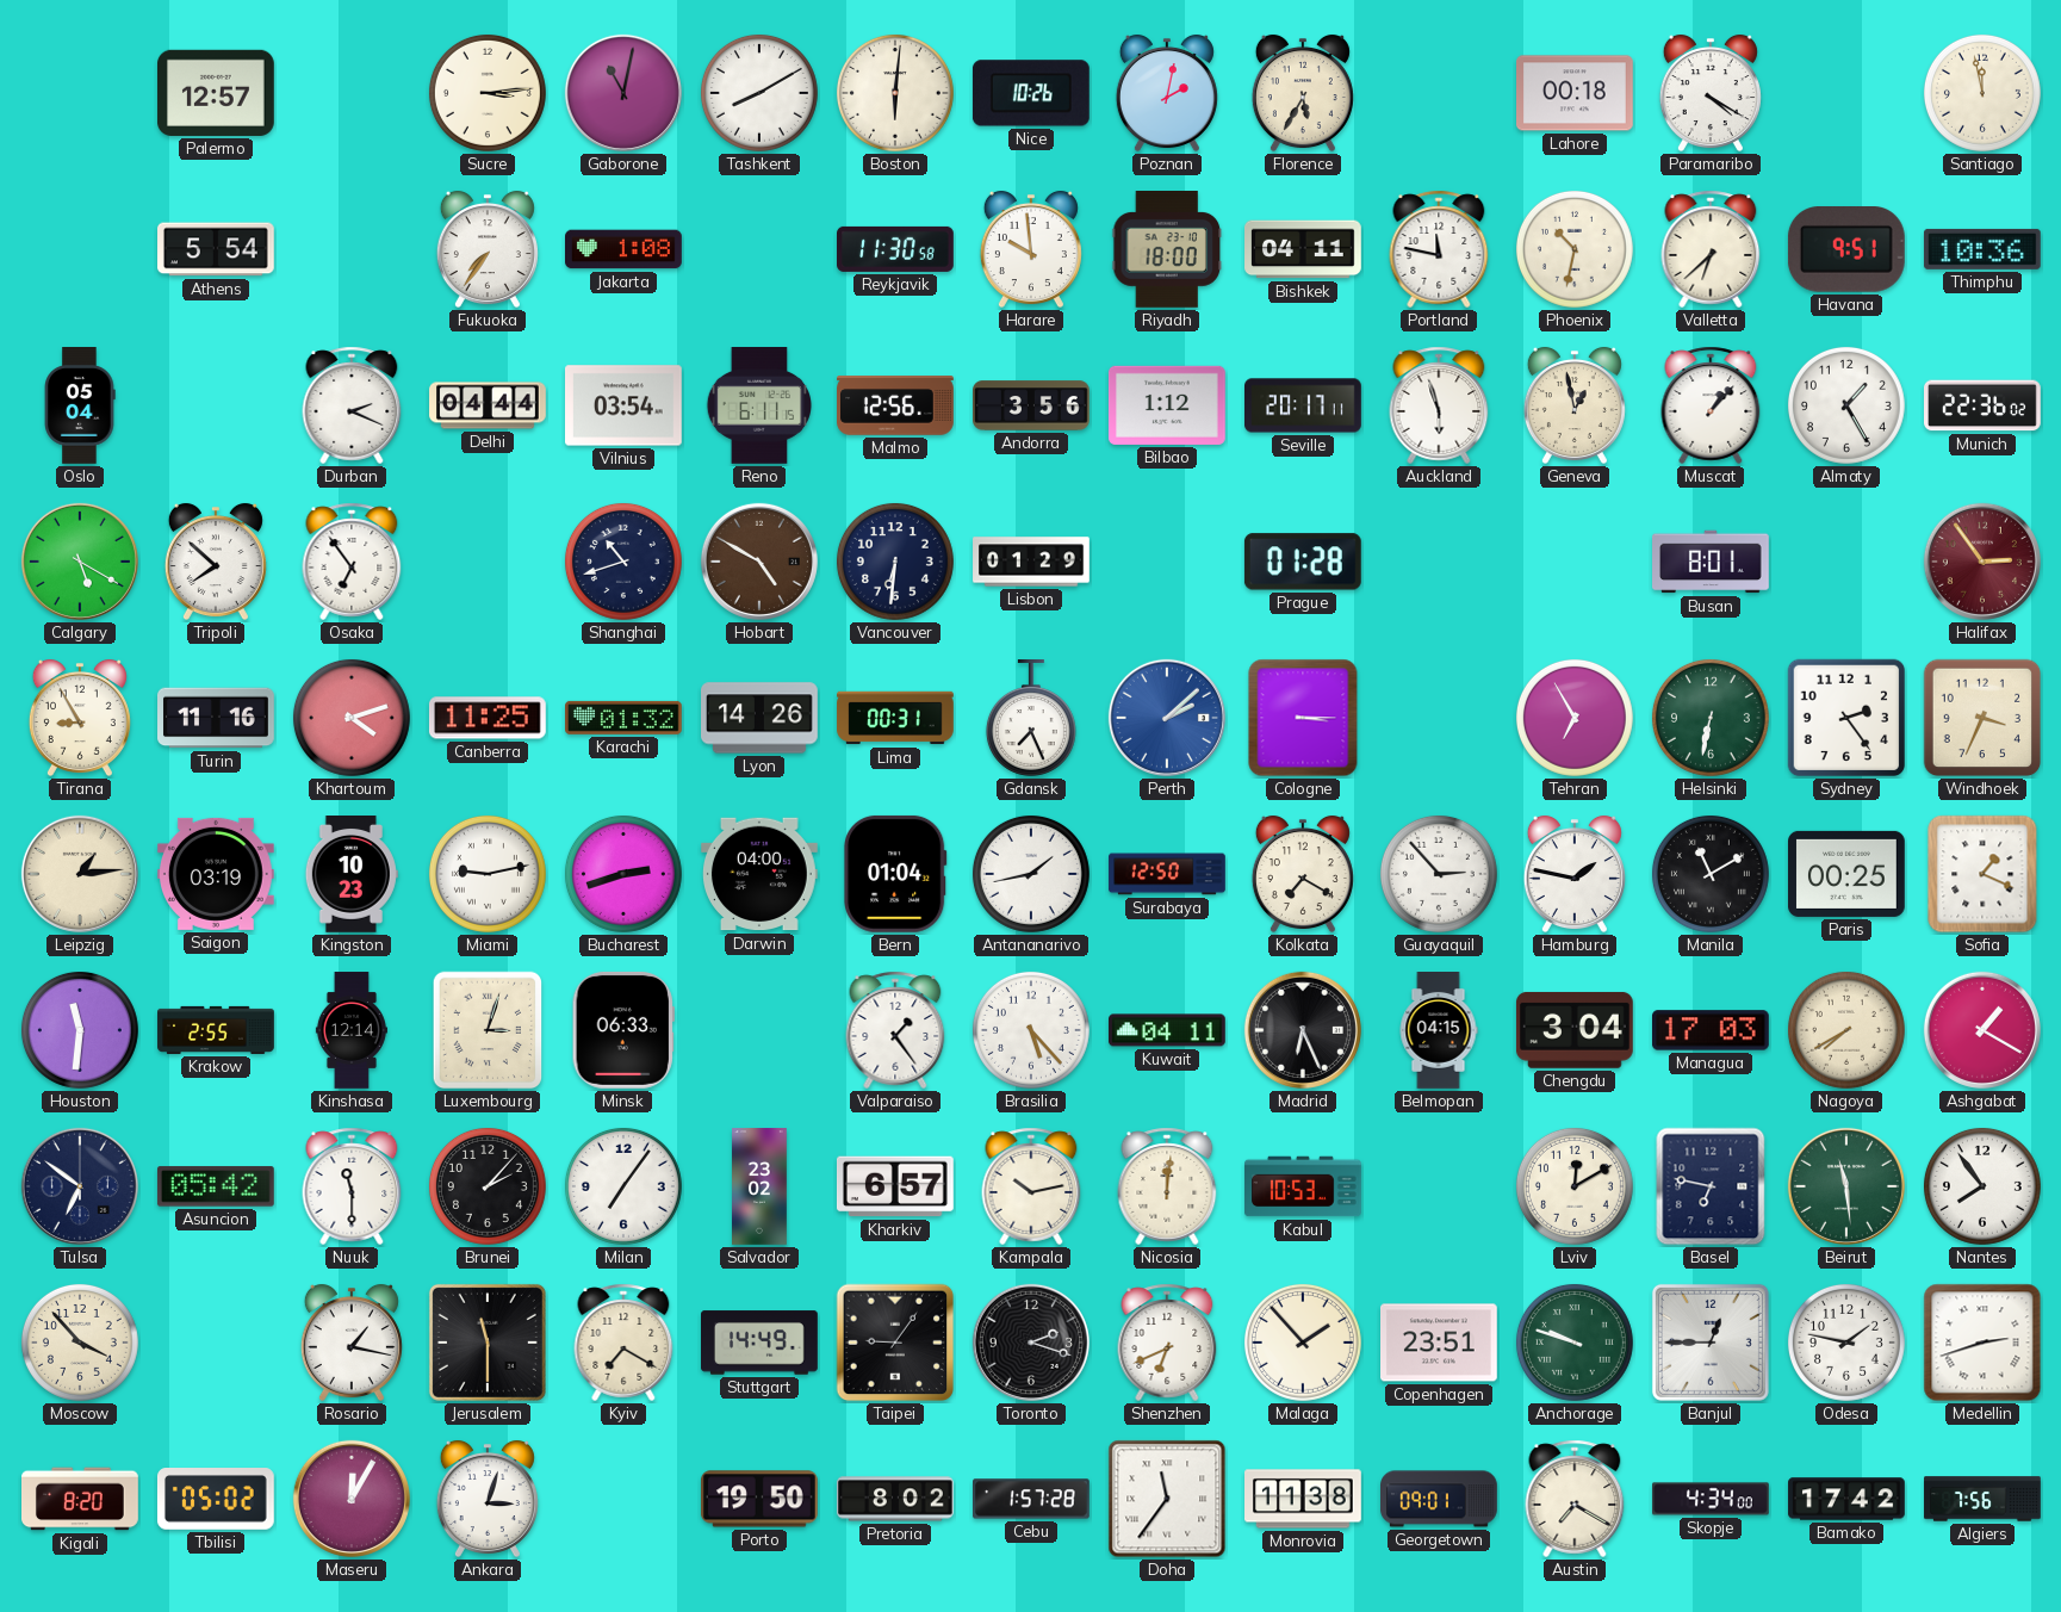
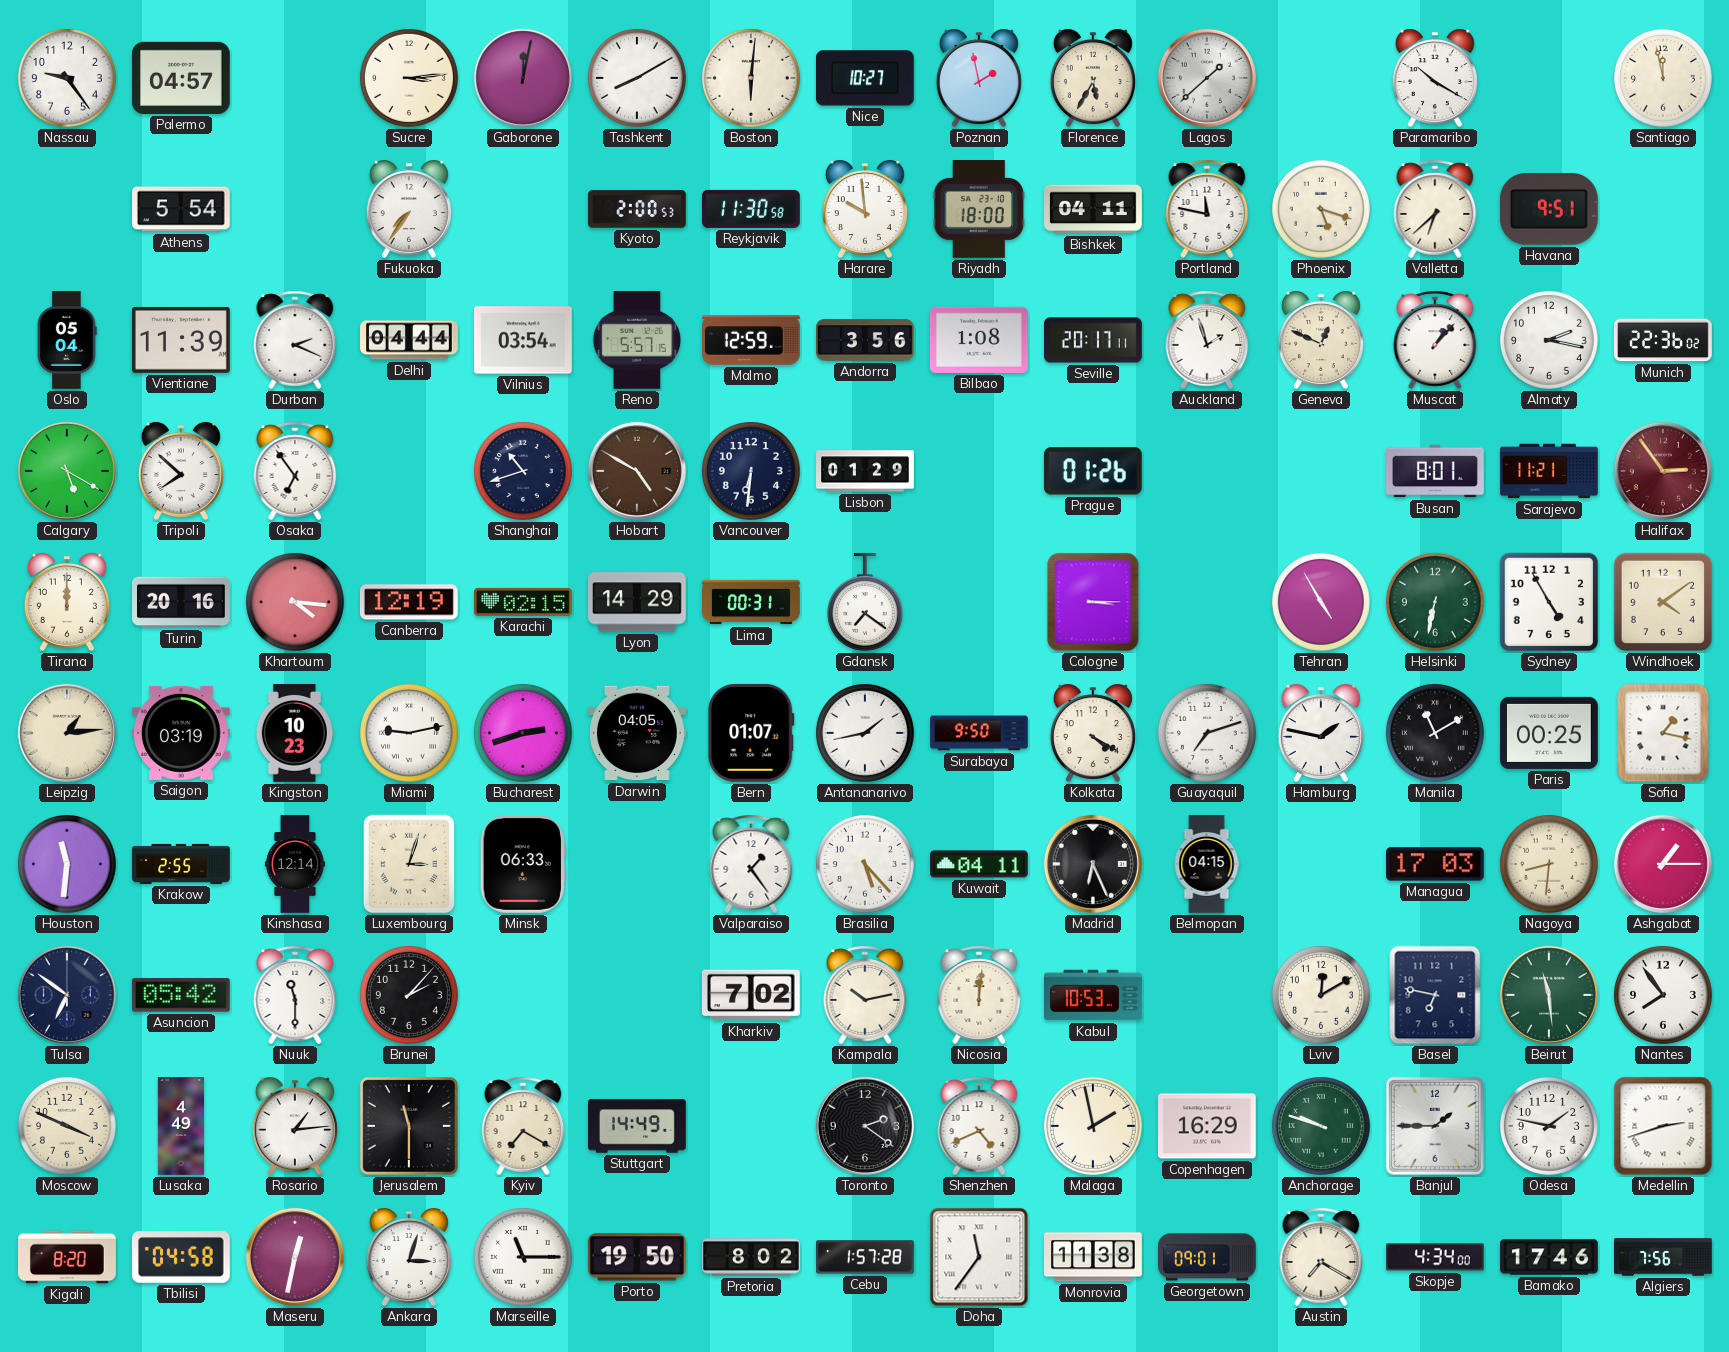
Nassau: none -> 9:24 (67, 78)
Palermo: 12:57 -> 04:57 (182, 78)
Gaborone: 11:02 -> 12:02 (523, 78)
Nice: 10:26 -> 10:27 (865, 78)
Poznan: 2:02 -> 1:58 (979, 78)
Lagos: none -> 1:38 (1207, 78)
Lahore: 00:18 -> none (1576, 93)
Paramaribo: 4:20 -> 10:20 (1435, 78)
Jakarta: 1:08 -> none (625, 249)
Kyoto: none -> 2:00 (638, 209)
Phoenix: 10:32 -> 5:18 (1321, 209)
Thimphu: 10:36 -> none (1982, 249)
Vientiane: none -> 11:39 (181, 340)
Reno: 6:11 -> 5:57 (636, 341)
Malmo: 12:56 -> 12:59 (751, 340)
Bilbao: 1:12 -> 1:08 (979, 340)
Auckland: 5:57 -> 1:57 (1207, 340)
Geneva: 12:58 -> 12:49 (1321, 340)
Almaty: 1:25 -> 2:17 (1549, 340)
Prague: 01:28 -> 01:26 (1093, 471)
Sarajevo: none -> 11:21 (1549, 471)
Tirana: 8:55 -> 12:00 (67, 602)
Turin: 11:16 -> 20:16 (182, 602)
Khartoum: 4:12 -> 4:16 (295, 602)
Canberra: 11:25 -> 12:19 (409, 602)
Karachi: 01:32 -> 02:15 (524, 602)
Lyon: 14:26 -> 14:29 (638, 602)
Gdansk: 7:26 -> 7:21 (865, 603)
Perth: 2:08 -> none (1167, 718)
Tehran: 6:55 -> 4:55 (1321, 602)
Sydney: 2:24 -> 4:55 (1549, 602)
Windhoek: 3:34 -> 4:09 (1663, 602)
Darwin: 04:00 -> 04:05 (638, 733)
Bern: 01:04 -> 01:07 (752, 733)
Surabaya: 12:50 -> 9:50 (979, 733)
Kolkata: 7:20 -> 4:20 (1093, 733)
Guayaquil: 2:53 -> 7:12 (1207, 733)
Sofia: 1:19 -> 1:17 (1663, 733)
Chengdu: 3:04 -> none (1575, 1030)
Nagoya: 7:40 -> 8:31 (1549, 864)
Ashgabat: 1:20 -> 1:15 (1663, 864)
Milan: 7:06 -> none (623, 1186)
Salvador: 23:02 -> none (761, 1186)
Kharkiv: 6:57 -> 7:02 (751, 995)
Moscow: 3:53 -> 3:49 (67, 1126)
Lusaka: none -> 4:49 (180, 1126)
Rosario: 1:17 -> 1:14 (295, 1126)
Taipei: 9:06 -> none (895, 1343)
Toronto: 2:18 -> 2:21 (865, 1126)
Shenzhen: 6:41 -> 4:41 (979, 1126)
Malaga: 1:53 -> 1:58 (1093, 1126)
Copenhagen: 23:51 -> 16:29 (1208, 1126)
Banjul: 12:45 -> 1:45 (1435, 1126)
Tbilisi: 05:02 -> 04:58 (181, 1258)
Maseru: 12:05 -> 12:32 (295, 1257)
Marseille: none -> 11:15 (523, 1257)
Bamako: 17:42 -> 17:46 (1549, 1257)
